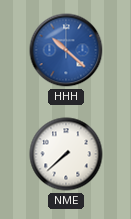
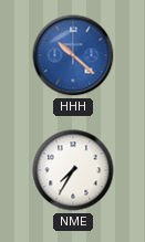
NME: 7:38 -> 7:35 (73, 170)
